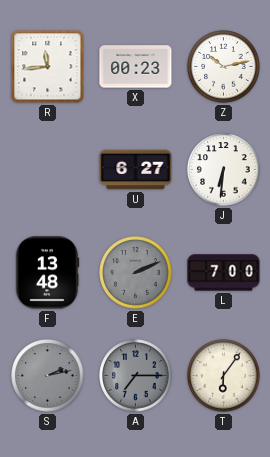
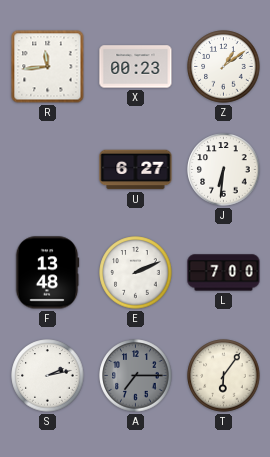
Z: 10:13 -> 1:09 (224, 67)
E dial: grey -> white (136, 273)
S dial: grey -> white (48, 376)
